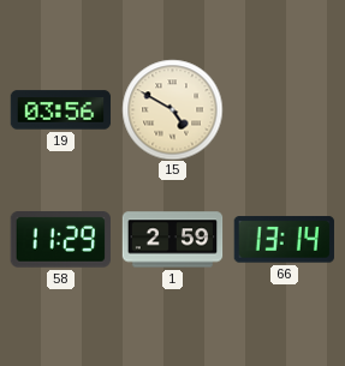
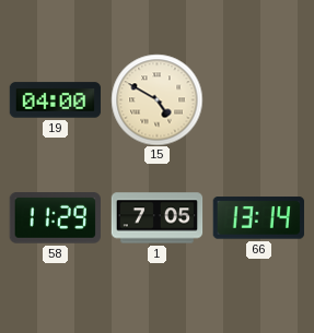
19: 03:56 -> 04:00 (55, 100)
1: 2:59 -> 7:05 (156, 218)
